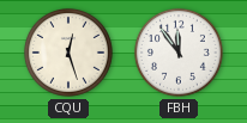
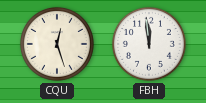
FBH: 11:54 -> 11:59 (149, 44)
